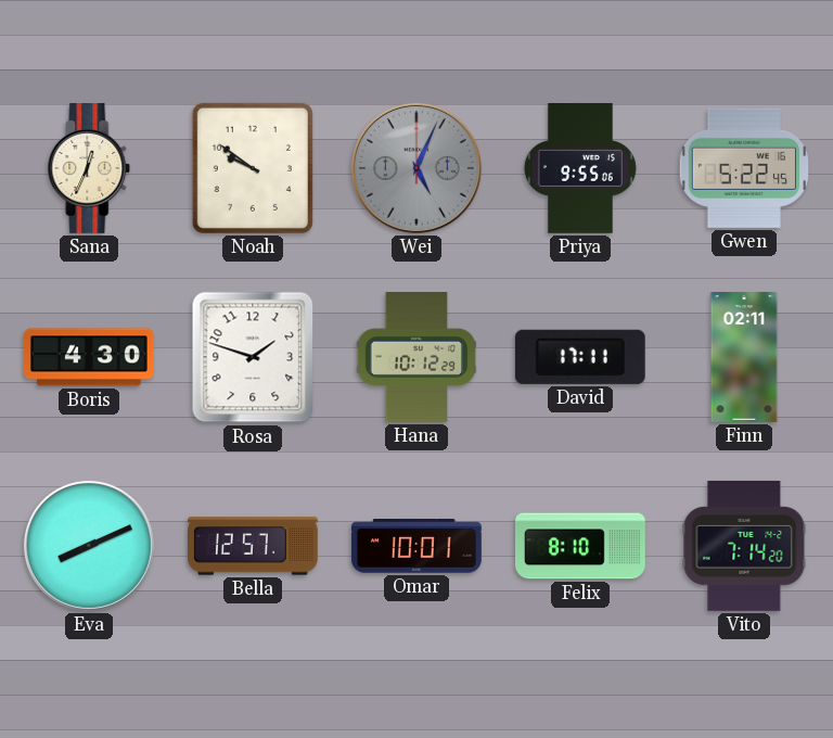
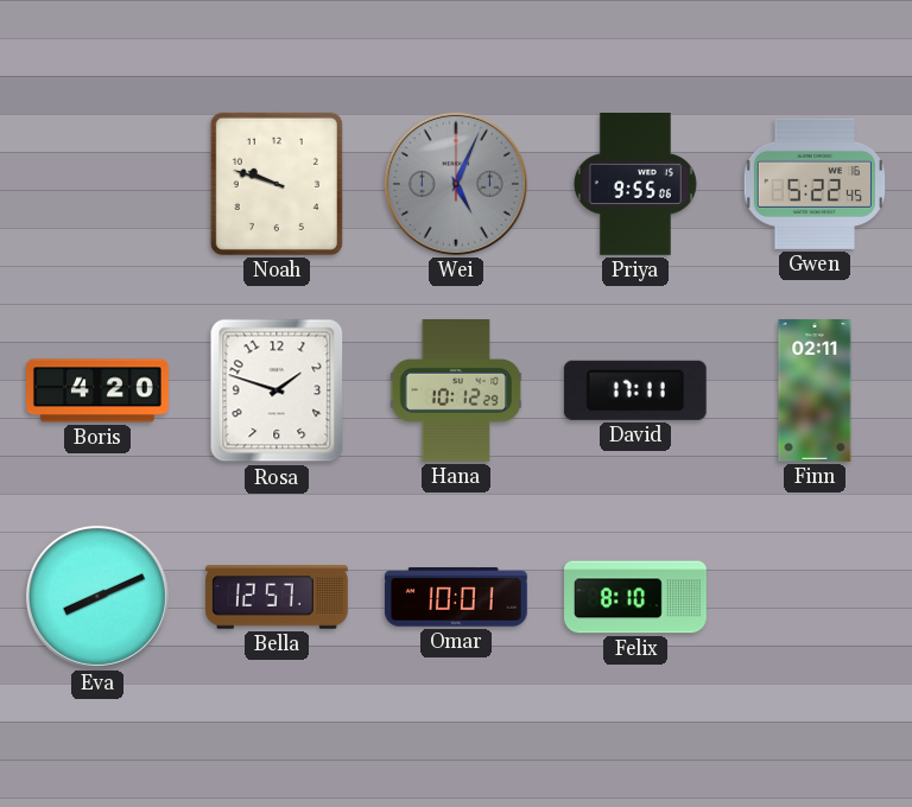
Sana: 12:34 -> none (89, 169)
Noah: 9:51 -> 9:48 (277, 184)
Boris: 4:30 -> 4:20 (99, 390)
Vito: 7:14 -> none (744, 546)
